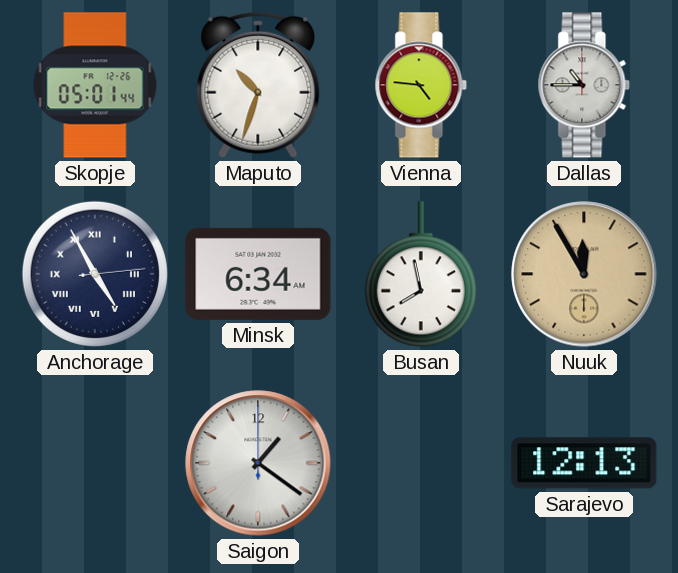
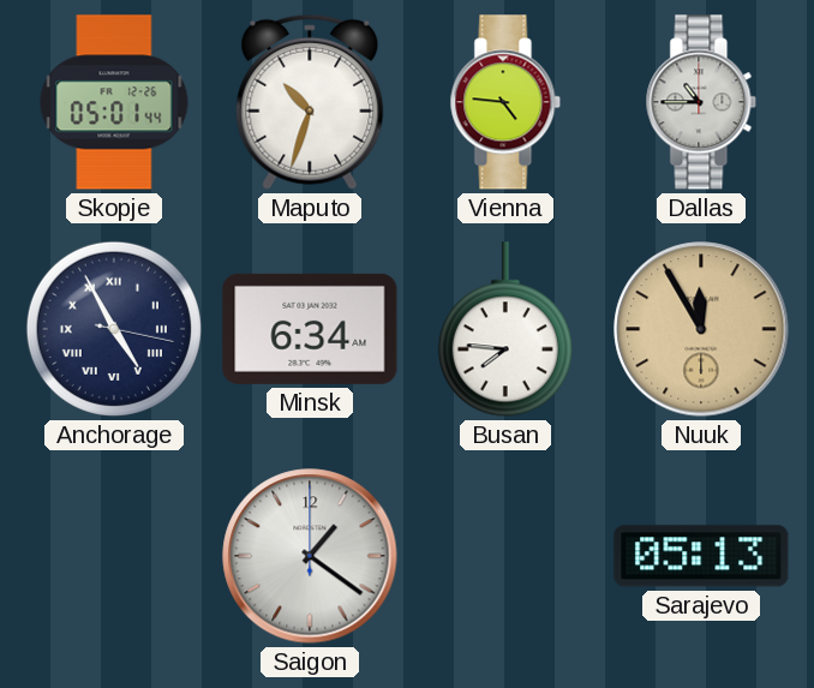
Anchorage: 4:55:14 -> 4:55:17 (114, 329)
Busan: 7:58 -> 7:46 (505, 329)
Sarajevo: 12:13 -> 05:13 (701, 556)
